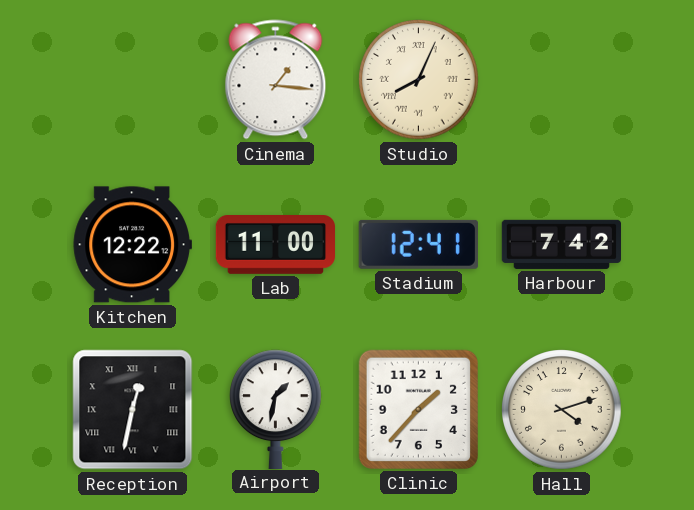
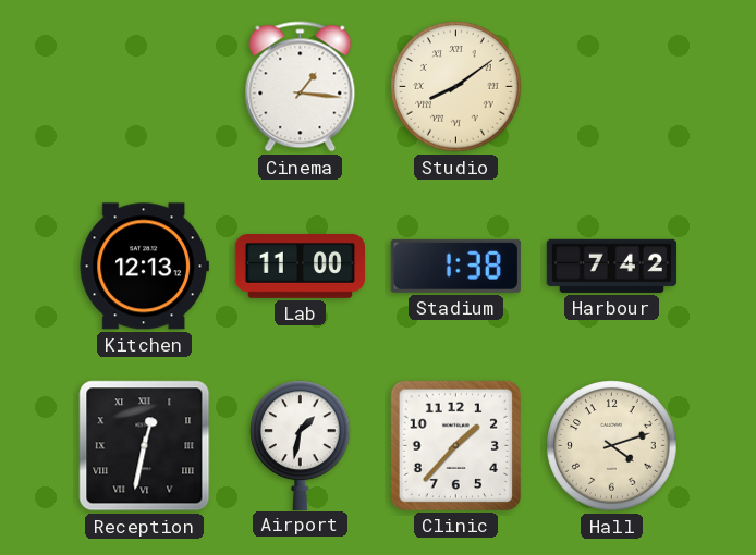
Studio: 8:04 -> 8:09 (456, 87)
Kitchen: 12:22 -> 12:13 (144, 267)
Stadium: 12:41 -> 1:38 (455, 266)
